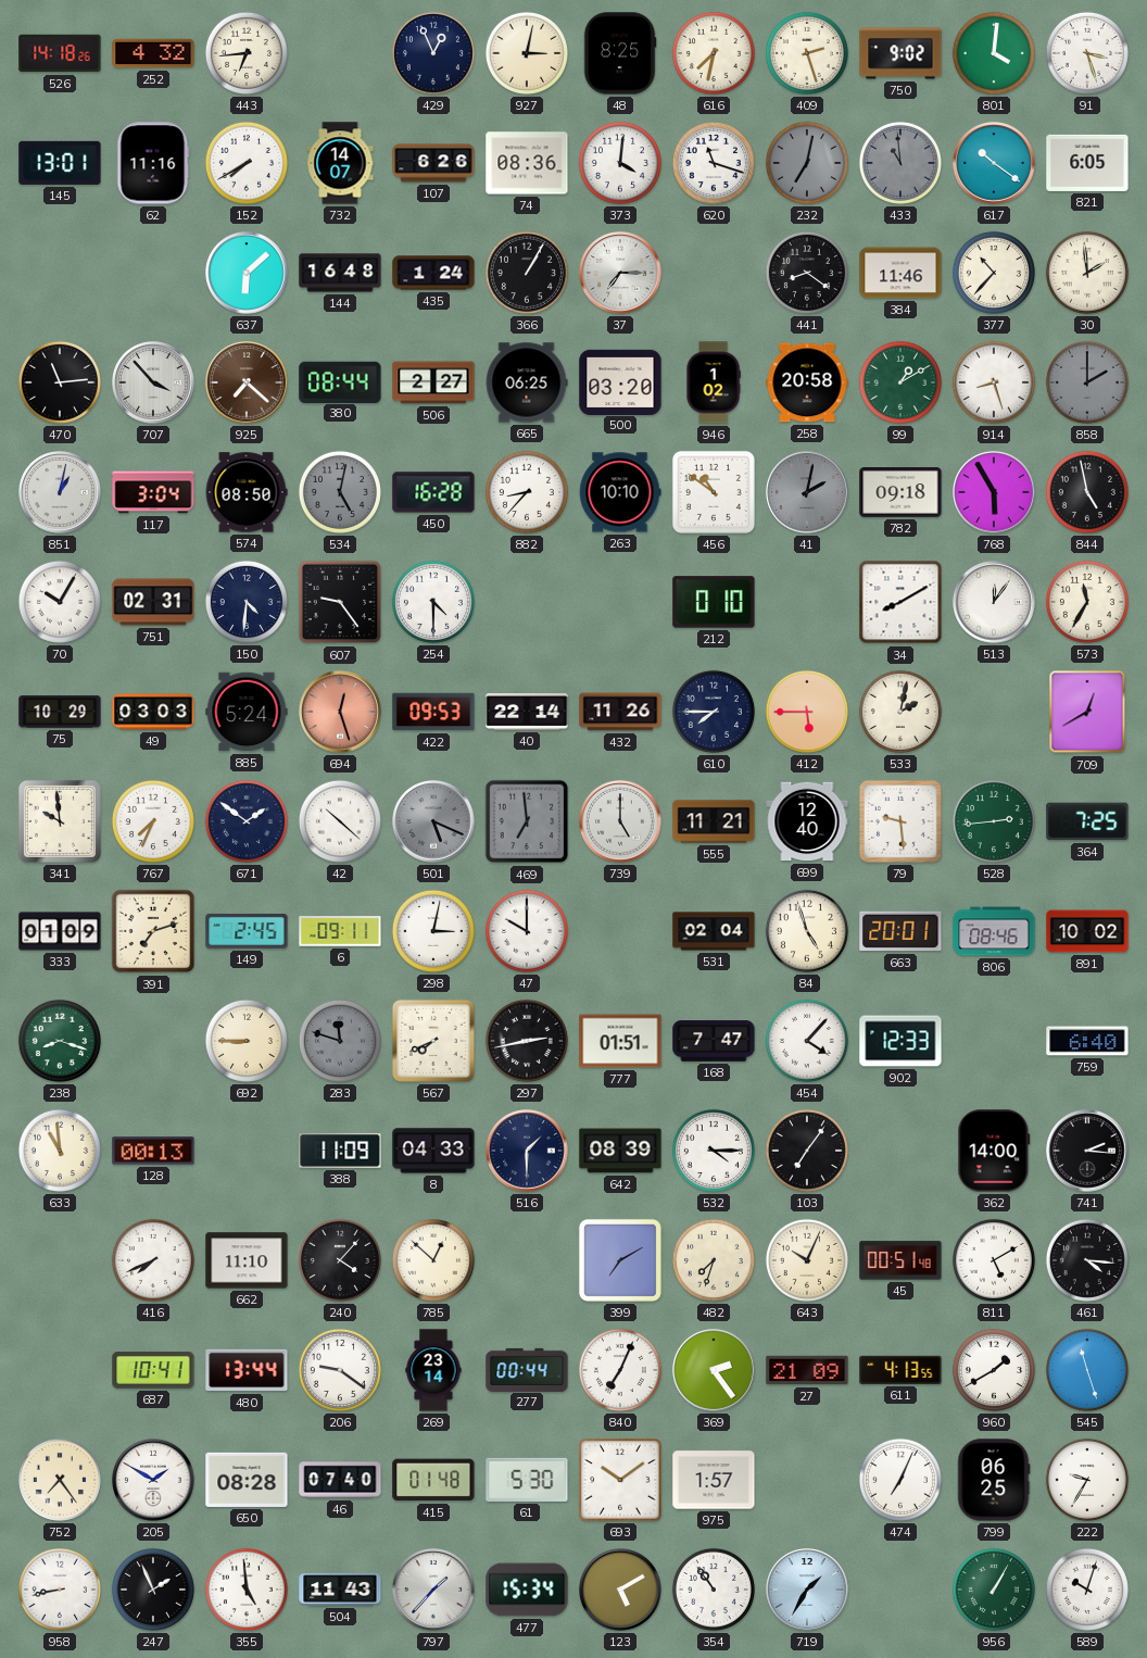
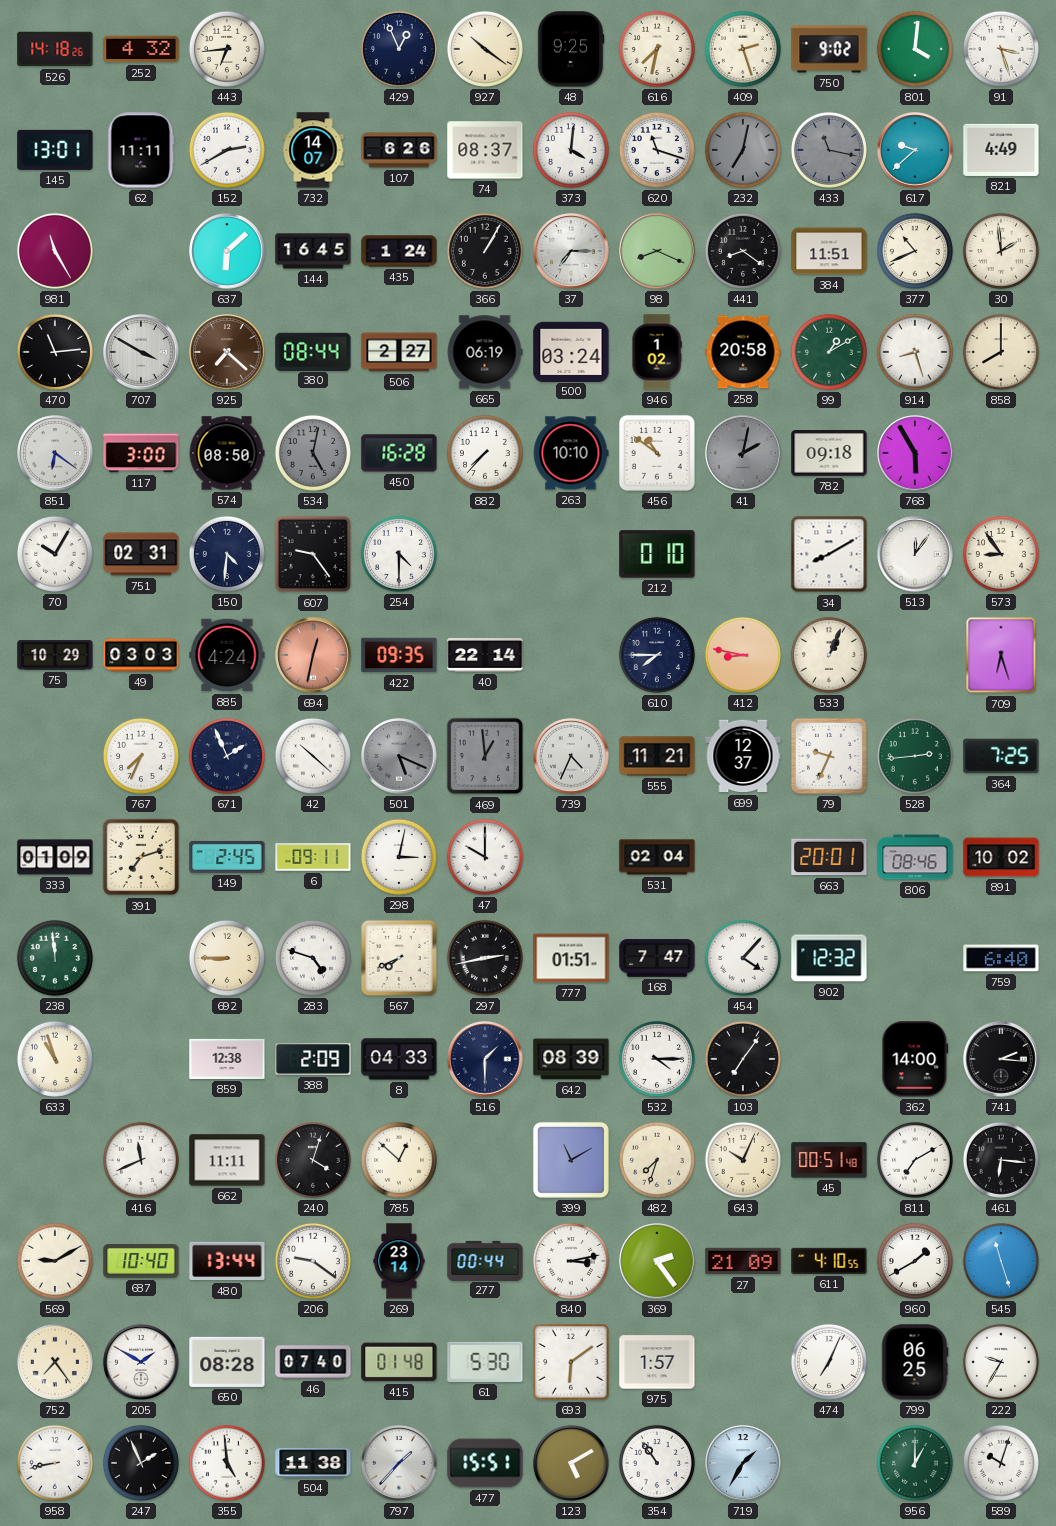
927: 3:02 -> 10:21 (485, 49)
48: 8:25 -> 9:25 (571, 49)
62: 11:16 -> 11:11 (141, 150)
152: 7:40 -> 2:40 (227, 150)
74: 08:36 -> 08:37 (485, 150)
433: 10:59 -> 11:17 (829, 150)
617: 10:21 -> 9:38 (915, 150)
821: 6:05 -> 4:49 (1001, 150)
981: none -> 11:25 (55, 251)
144: 16:48 -> 16:45 (313, 251)
98: none -> 8:19 (657, 251)
384: 11:46 -> 11:51 (829, 251)
377: 10:37 -> 10:41 (915, 251)
707: 3:53 -> 3:50 (141, 352)
665: 06:25 -> 06:19 (485, 352)
500: 03:20 -> 03:24 (571, 351)
858: 2:00 -> 8:00 (1001, 352)
858 dial: grey -> cream (1001, 352)
851: 1:02 -> 6:21 (55, 453)
117: 3:04 -> 3:00 (141, 453)
882: 8:37 -> 7:37 (485, 453)
844: 4:58 -> none (1087, 492)
573: 11:35 -> 8:54 (1001, 554)
885: 5:24 -> 4:24 (227, 655)
694: 12:27 -> 12:32 (313, 655)
422: 09:53 -> 09:35 (399, 655)
432: 11:26 -> none (620, 712)
412: 5:45 -> 8:47 (743, 655)
533: 2:02 -> 1:04 (829, 655)
709: 12:40 -> 6:27 (1001, 655)
341: 9:59 -> none (60, 821)
671: 1:51 -> 1:56 (227, 756)
469: 6:59 -> 12:59 (485, 756)
739: 5:00 -> 4:34 (571, 756)
699: 12:40 -> 12:37 (743, 756)
79: 9:29 -> 9:34 (829, 756)
84: 4:57 -> none (807, 931)
238: 8:18 -> 11:59 (55, 958)
283: 11:48 -> 4:48 (313, 958)
283 dial: grey -> white (313, 958)
902: 12:33 -> 12:32 (829, 958)
633: 10:59 -> 10:57 (55, 1059)
128: 00:13 -> none (153, 1151)
859: none -> 12:38 (227, 1059)
388: 11:09 -> 2:09 (313, 1059)
416: 7:41 -> 11:41 (141, 1160)
662: 11:10 -> 11:11 (227, 1160)
240: 4:07 -> 4:03 (313, 1160)
399: 7:10 -> 11:10 (571, 1160)
811: 5:10 -> 7:10 (915, 1160)
461: 4:16 -> 6:16 (1001, 1160)
569: none -> 9:10 (55, 1261)
687: 10:41 -> 10:40 (141, 1261)
840: 7:04 -> 3:13 (571, 1261)
611: 4:13 -> 4:10 (829, 1261)
693: 10:09 -> 6:09 (571, 1362)
504: 11:43 -> 11:38 (313, 1463)
477: 15:34 -> 15:51 (485, 1463)
956: 1:05 -> 1:00 (915, 1463)
